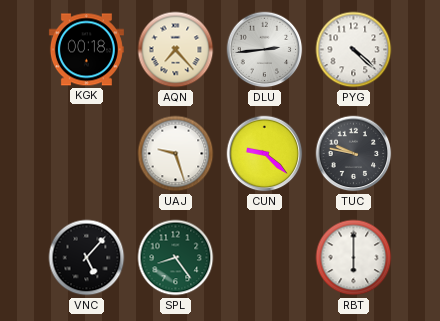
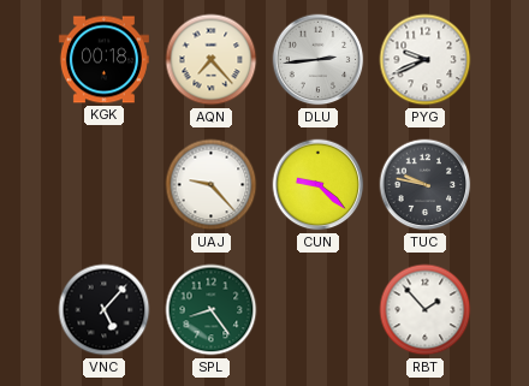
PYG: 4:22 -> 9:41 (426, 60)
UAJ: 9:27 -> 9:23 (212, 185)
RBT: 6:00 -> 1:53 (426, 310)
